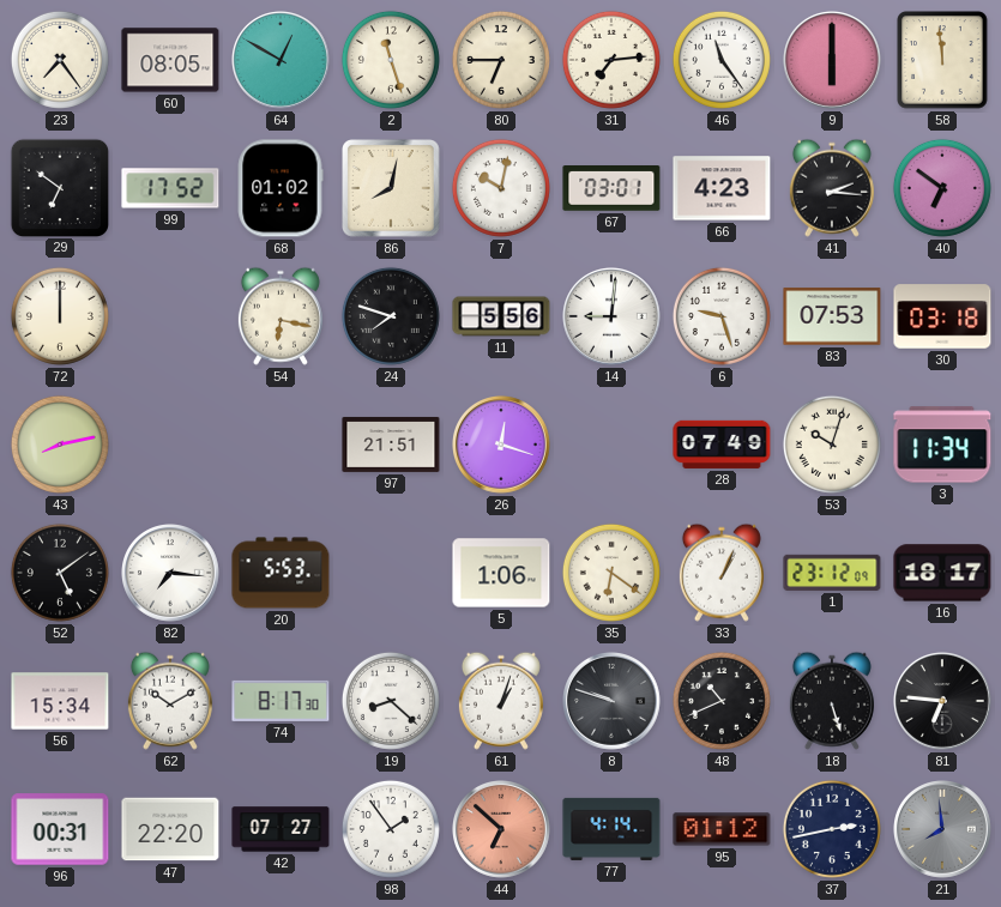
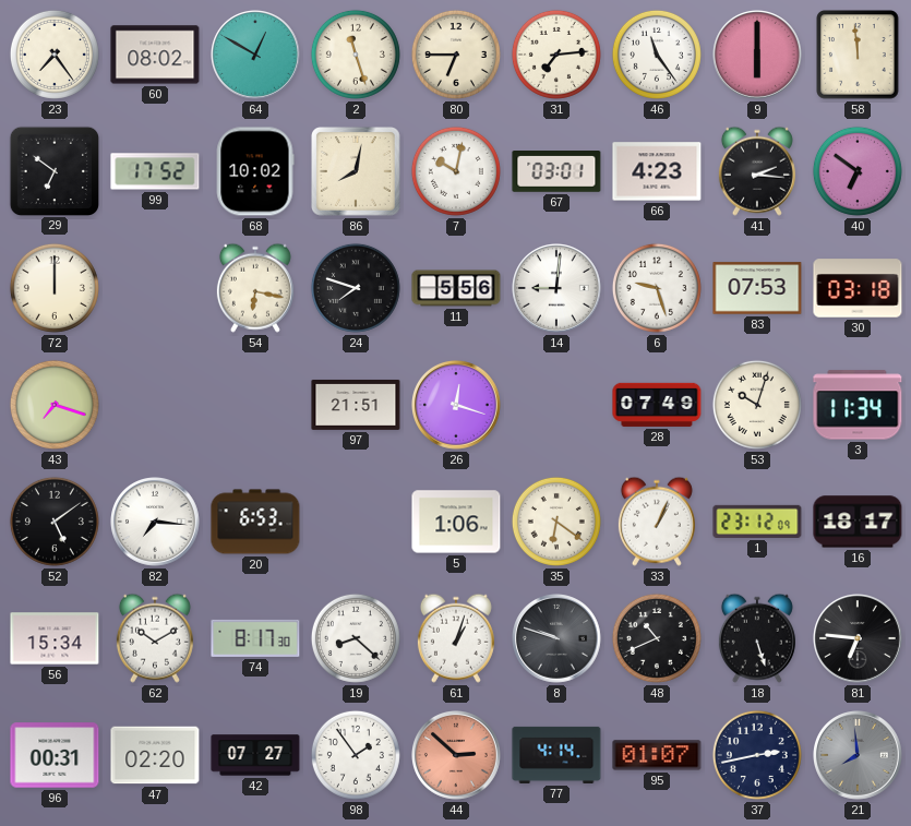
60: 08:05 -> 08:02 (155, 55)
68: 01:02 -> 10:02 (255, 171)
43: 8:13 -> 7:18 (55, 405)
20: 5:53 -> 6:53 (255, 522)
47: 22:20 -> 02:20 (155, 755)
44: 6:52 -> 2:52 (457, 756)
95: 01:12 -> 01:07 (657, 755)
